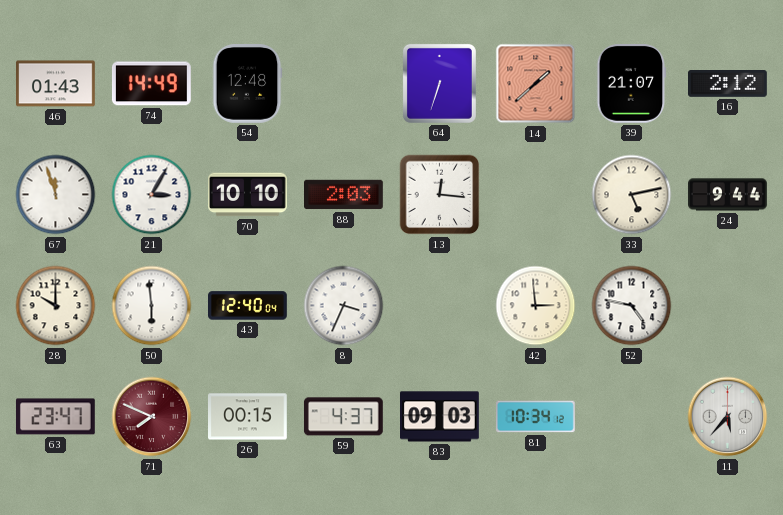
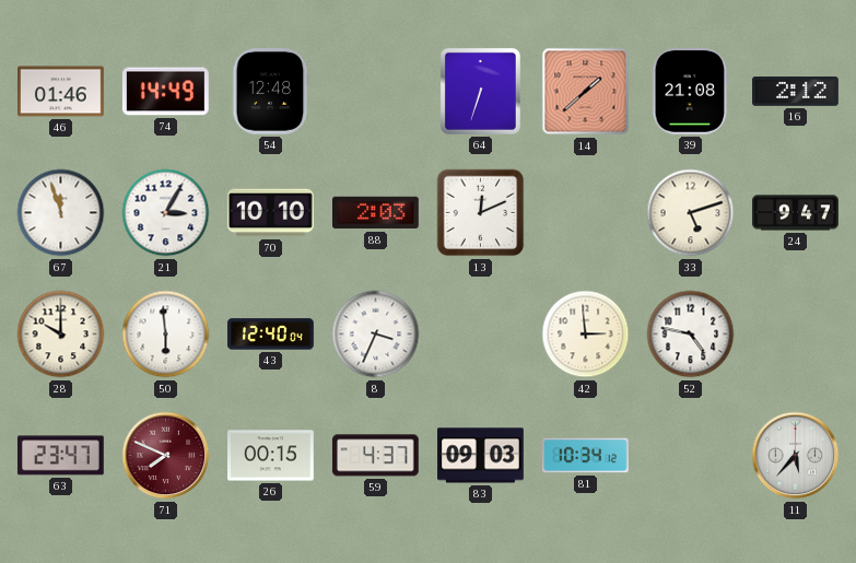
46: 01:43 -> 01:46 (61, 92)
39: 21:07 -> 21:08 (691, 92)
13: 12:16 -> 12:11 (481, 213)
33: 5:13 -> 5:12 (691, 213)
24: 9:44 -> 9:47 (796, 213)
